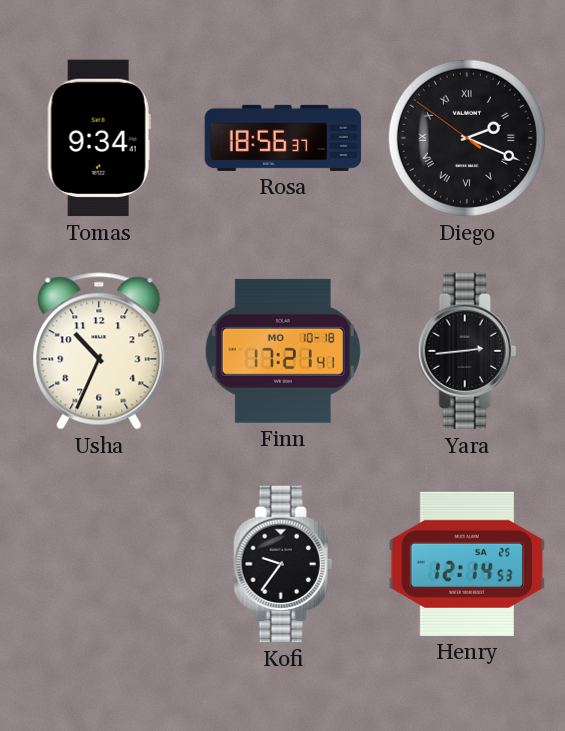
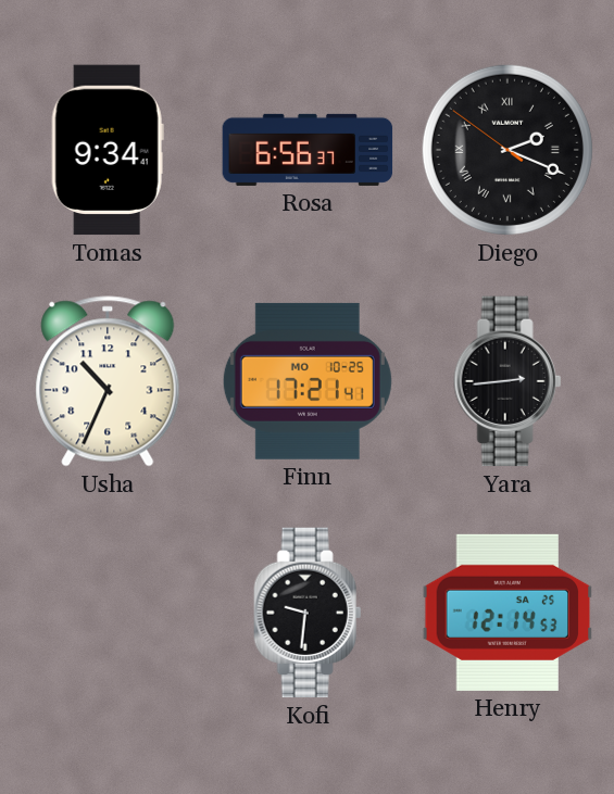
Rosa: 18:56 -> 6:56 (308, 150)
Finn date: MO 10-18 -> MO 10-25 (308, 381)
Kofi: 9:36 -> 9:31 (308, 613)
